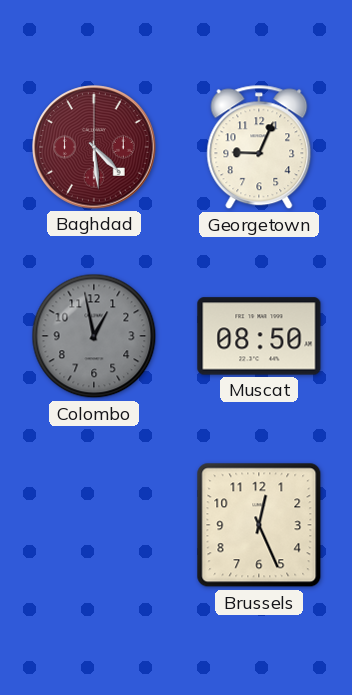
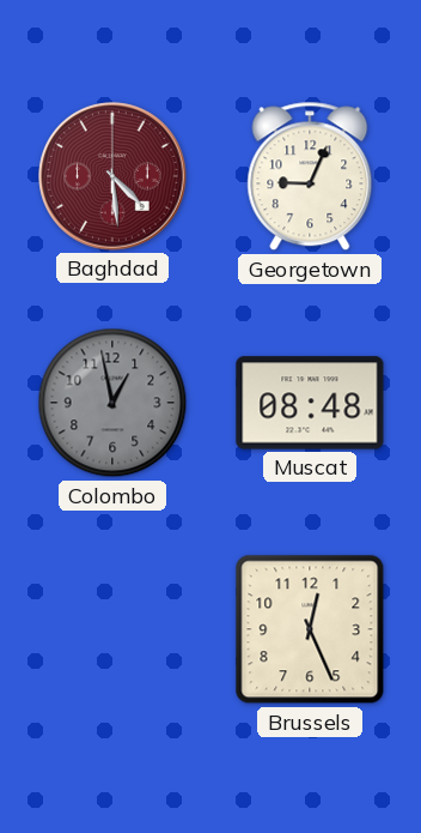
Muscat: 08:50 -> 08:48 (310, 403)
